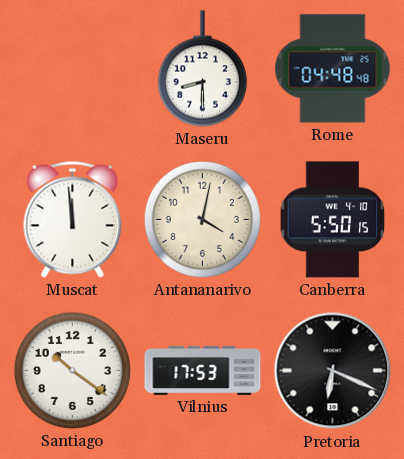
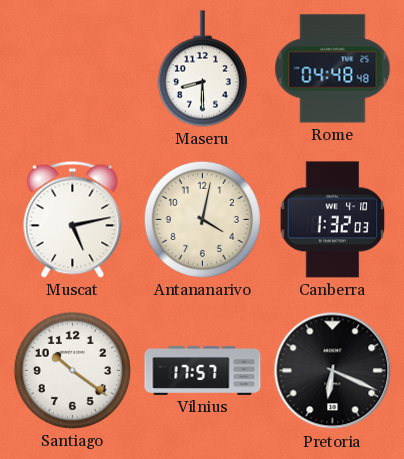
Muscat: 11:59 -> 5:13 (73, 219)
Canberra: 5:50 -> 1:32 (333, 220)
Vilnius: 17:53 -> 17:57 (203, 370)
